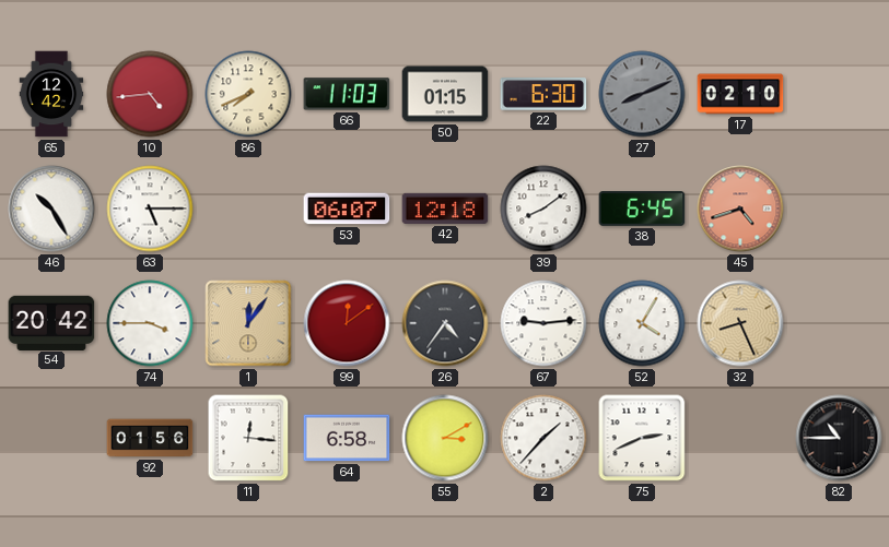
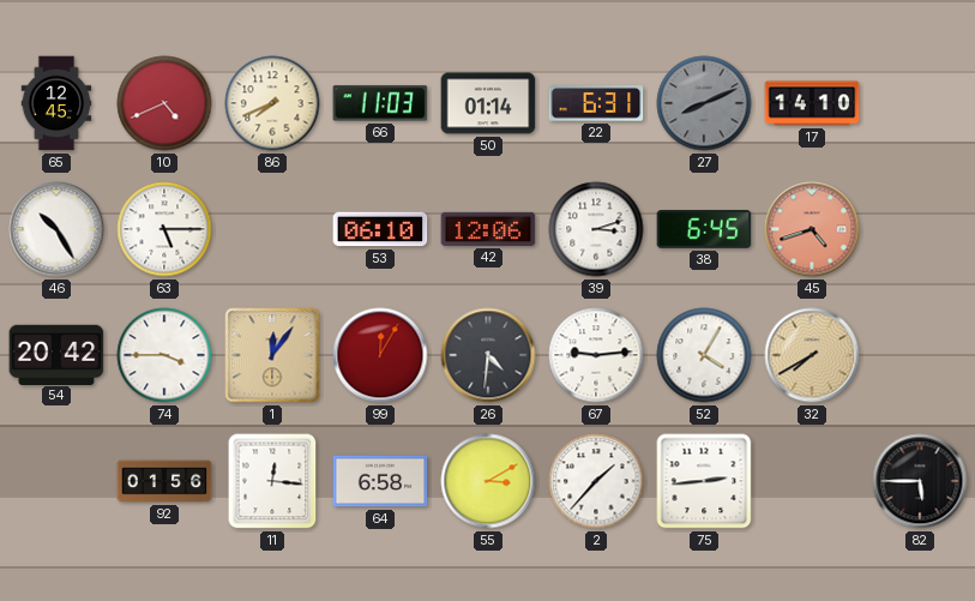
65: 12:42 -> 12:45 (56, 103)
10: 4:44 -> 4:41 (164, 103)
50: 01:15 -> 01:14 (488, 103)
22: 6:30 -> 6:31 (596, 103)
17: 02:10 -> 14:10 (812, 103)
53: 06:07 -> 06:10 (380, 229)
42: 12:18 -> 12:06 (488, 229)
39: 8:09 -> 3:12 (596, 229)
99: 12:09 -> 12:05 (380, 355)
26: 4:36 -> 4:31 (488, 355)
32: 8:26 -> 7:40 (812, 355)
75: 2:41 -> 2:44 (704, 481)
82: 10:45 -> 5:45 (920, 481)
